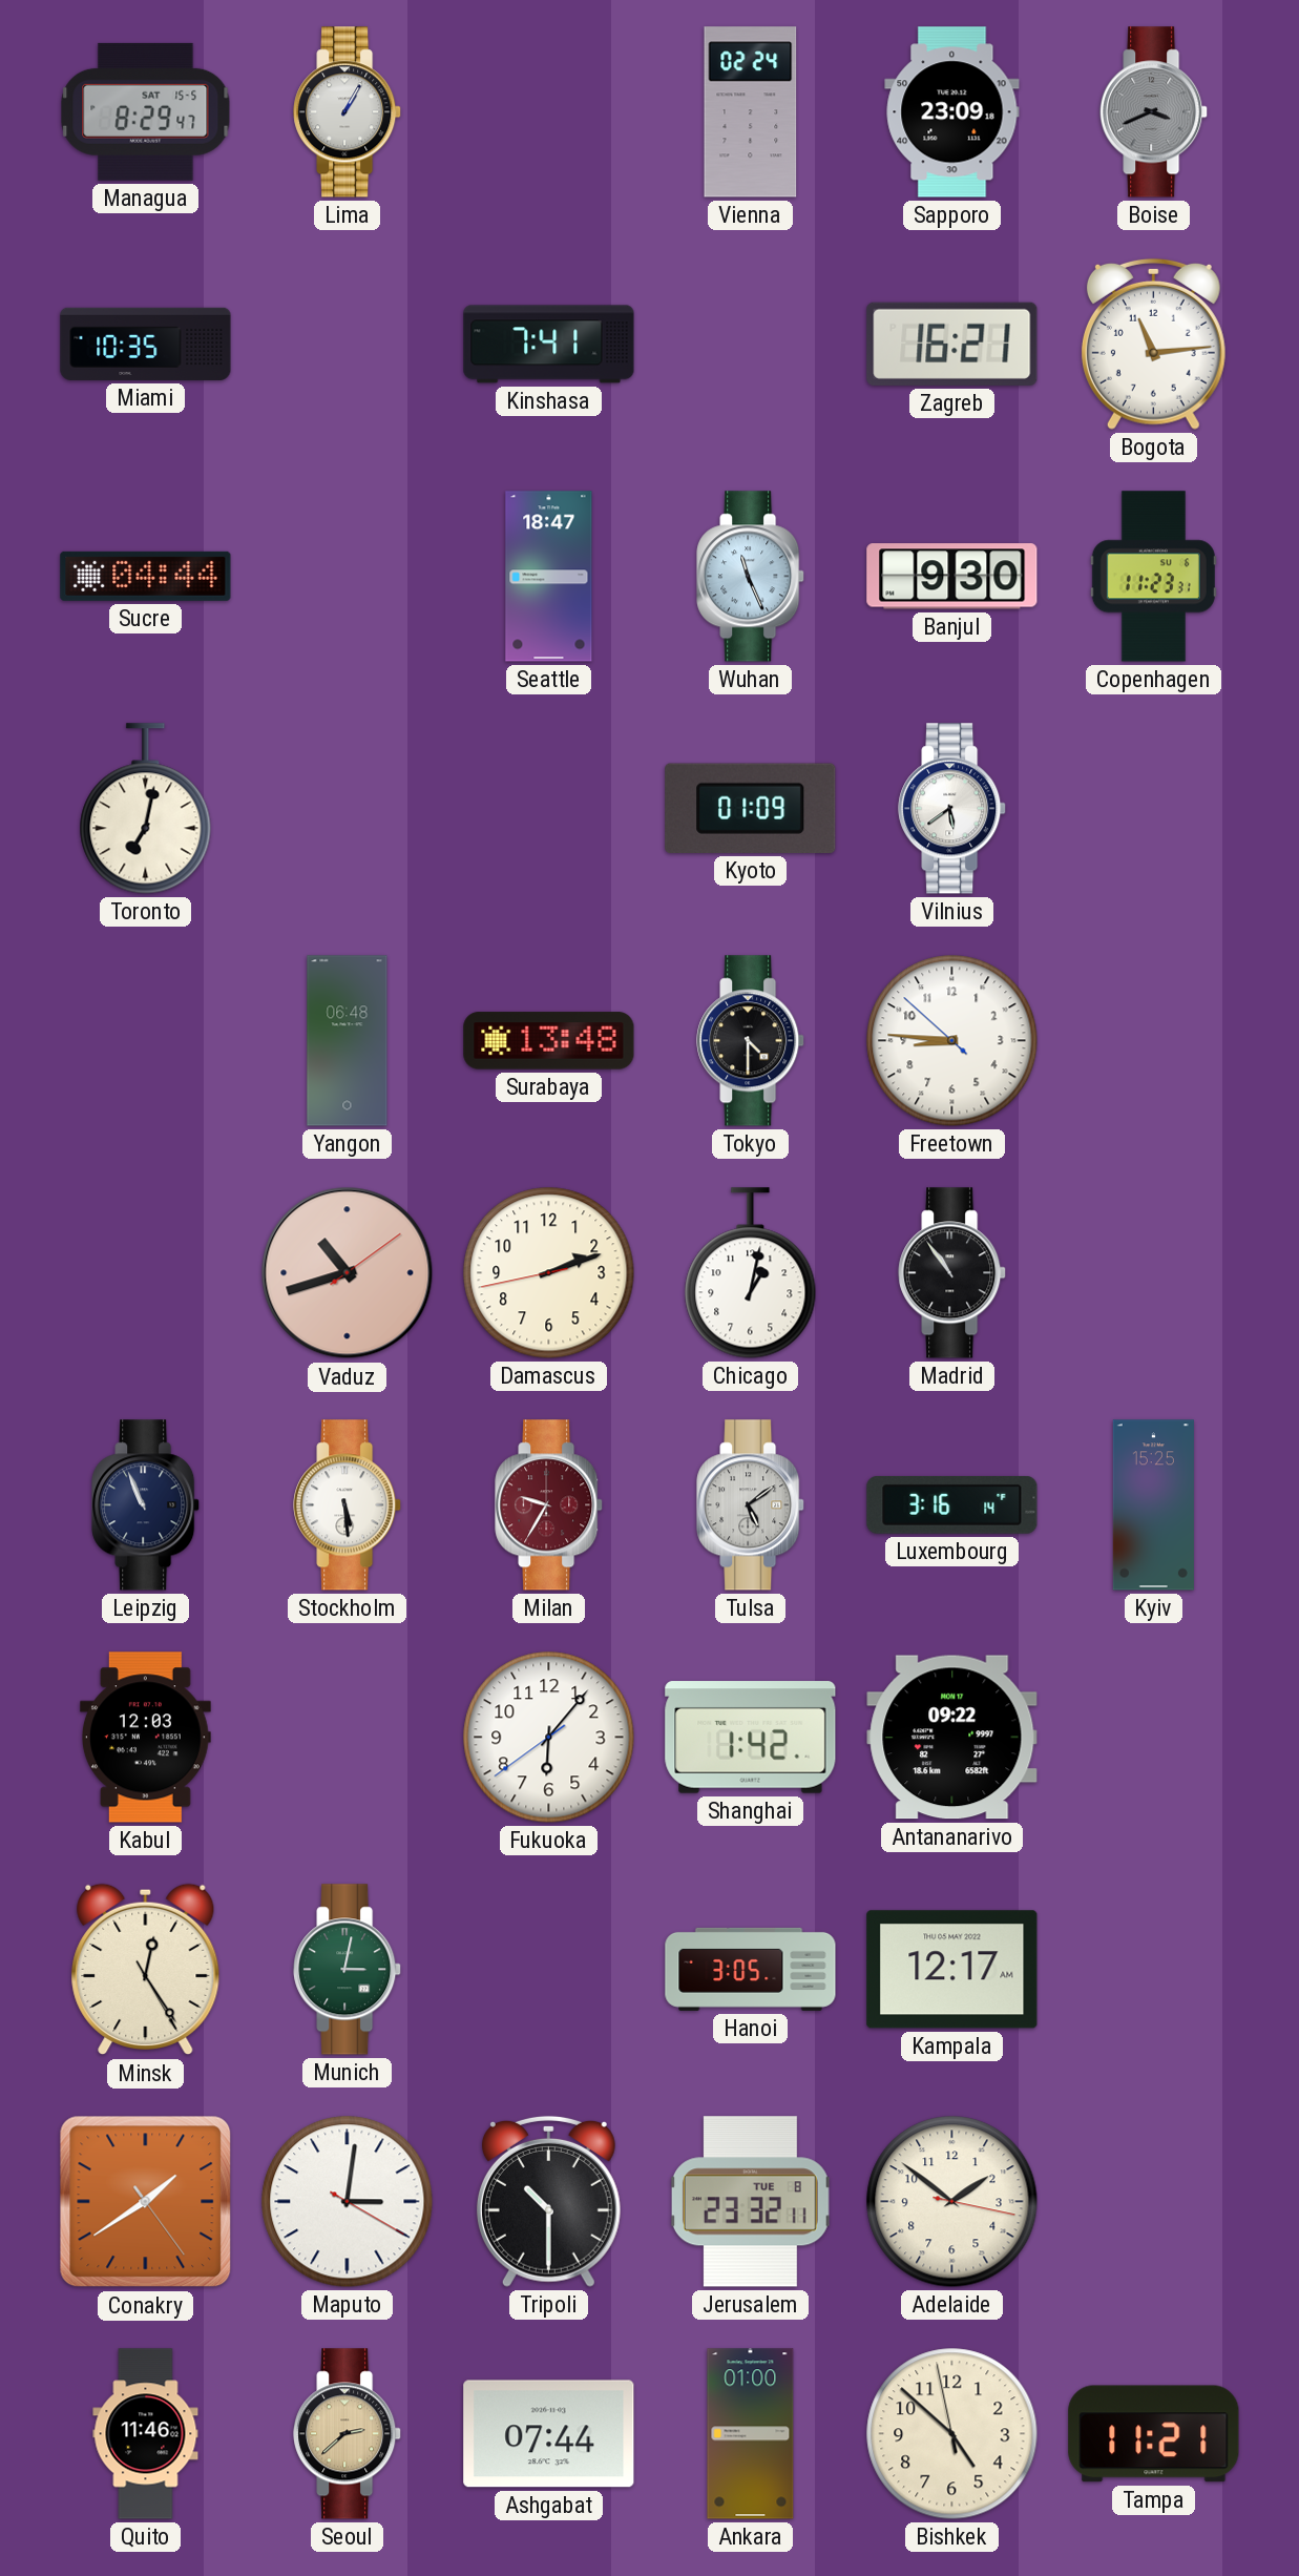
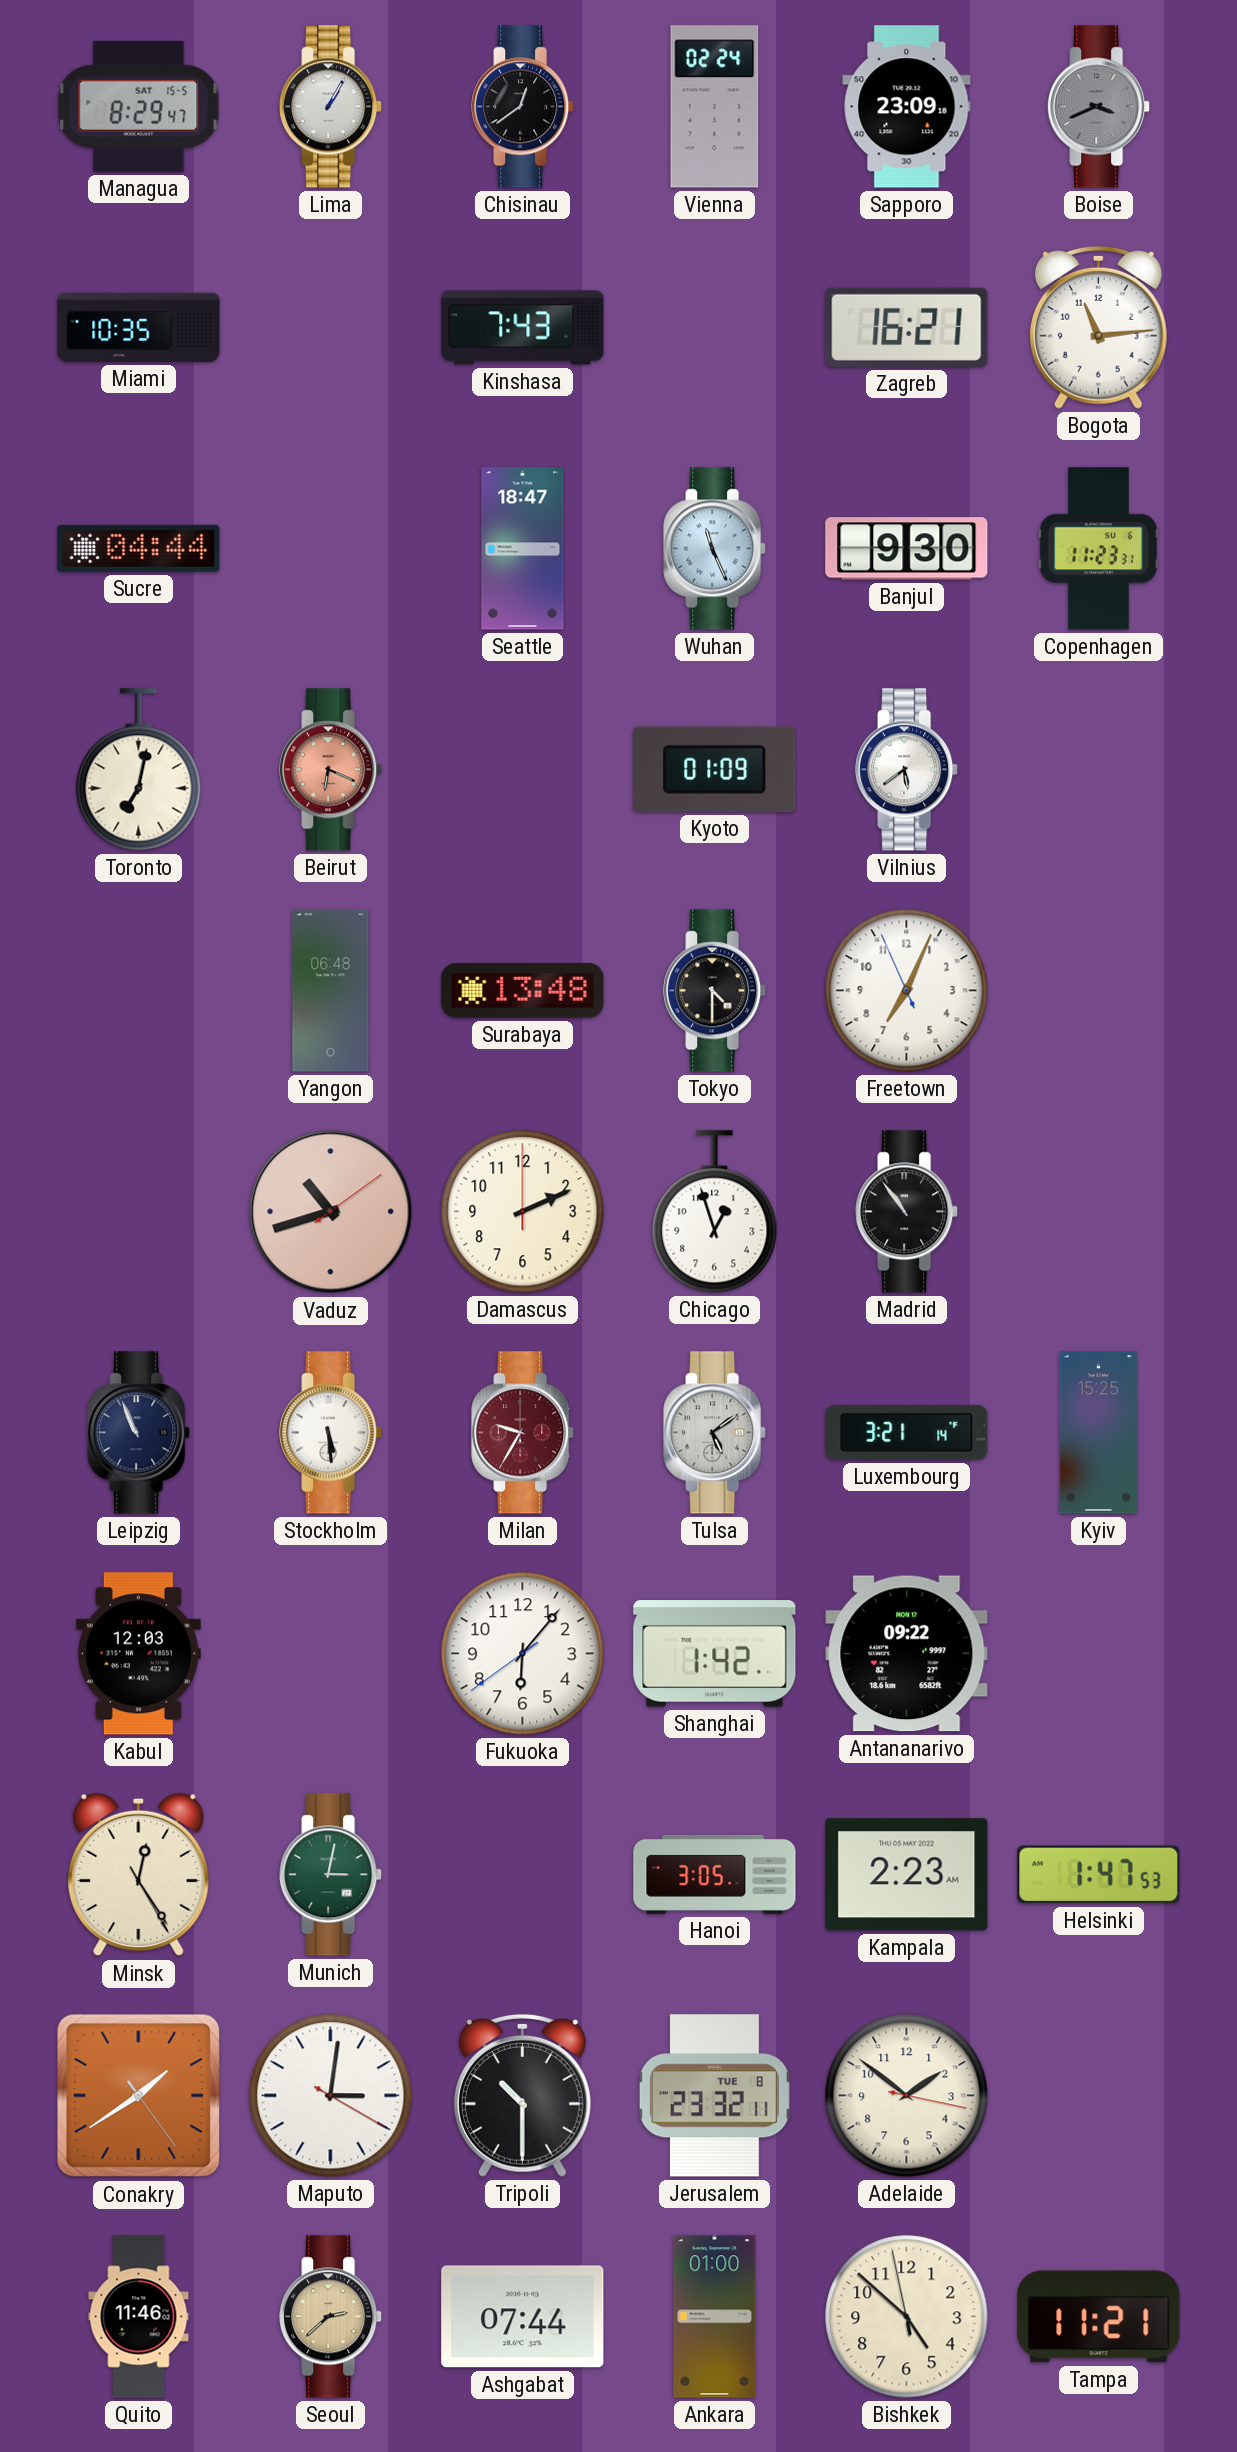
Chisinau: none -> 12:39 (523, 107)
Kinshasa: 7:41 -> 7:43 (523, 328)
Beirut: none -> 6:19 (331, 770)
Freetown: 8:45 -> 7:03 (907, 991)
Damascus: 2:11:43 -> 2:11:00 (523, 1212)
Chicago: 1:02 -> 12:57 (715, 1212)
Luxembourg: 3:16 -> 3:21 (907, 1432)
Kampala: 12:17 -> 2:23 (907, 1875)
Helsinki: none -> 1:47 (1099, 1875)
